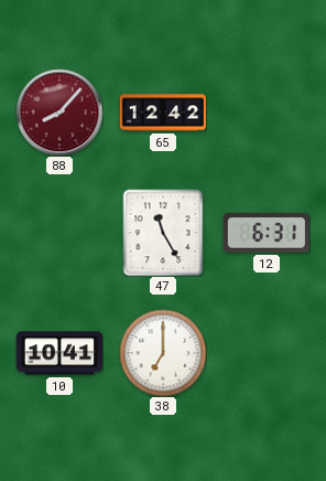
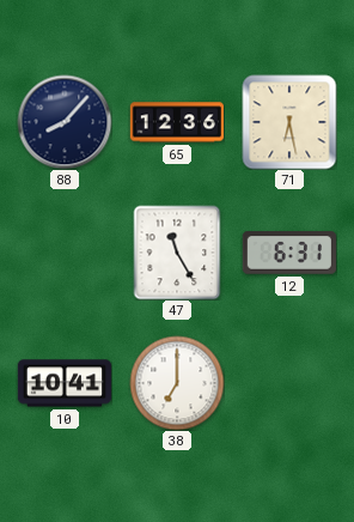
88 dial: burgundy -> navy (65, 122)
65: 12:42 -> 12:36 (176, 122)
71: none -> 6:28 (289, 122)
